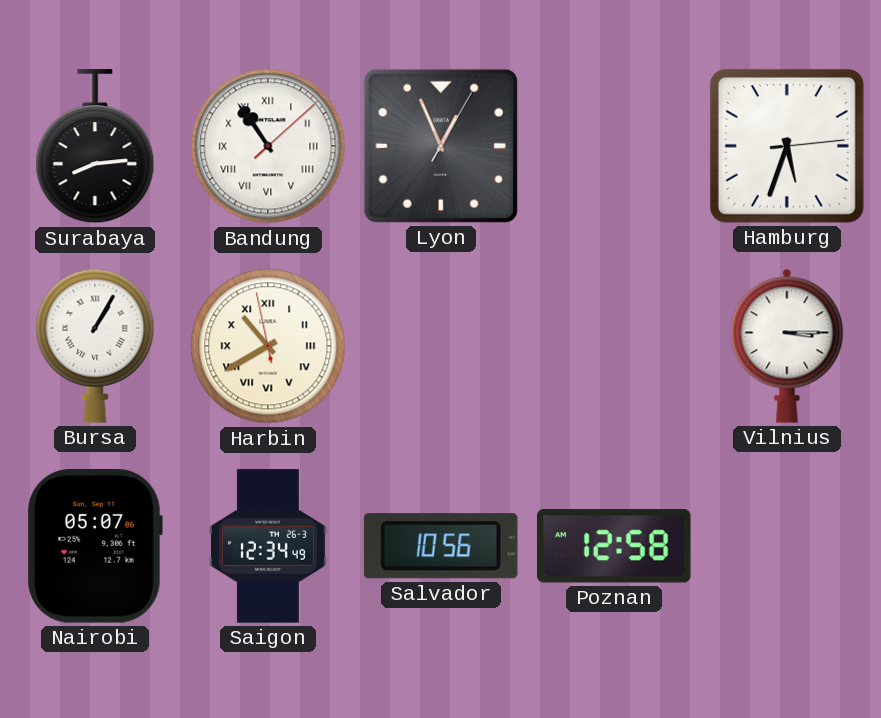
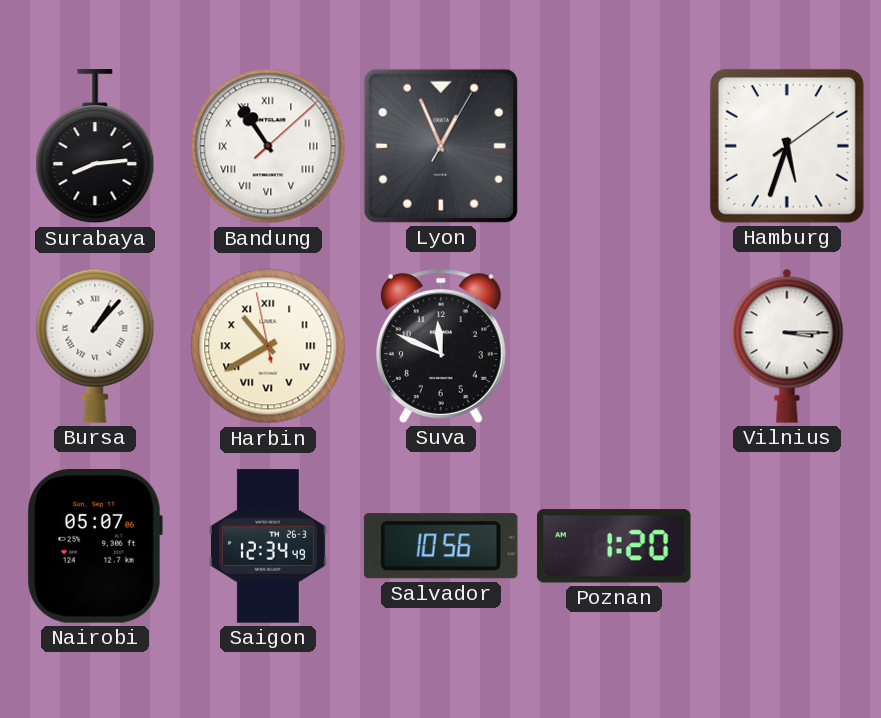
Hamburg: 5:33:14 -> 5:33:09 (787, 146)
Bursa: 1:05 -> 1:07 (95, 346)
Suva: none -> 11:49 (441, 346)
Poznan: 12:58 -> 1:20 (614, 546)
